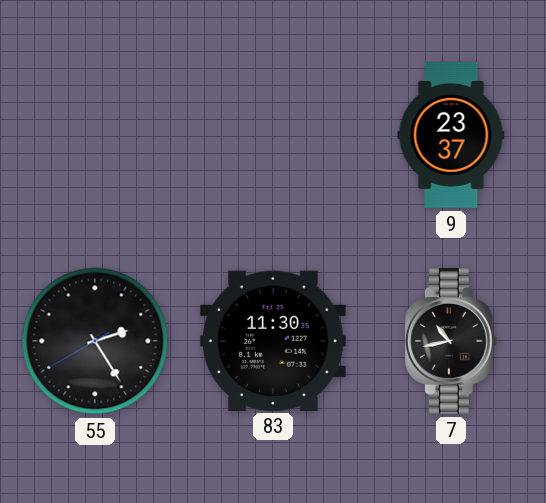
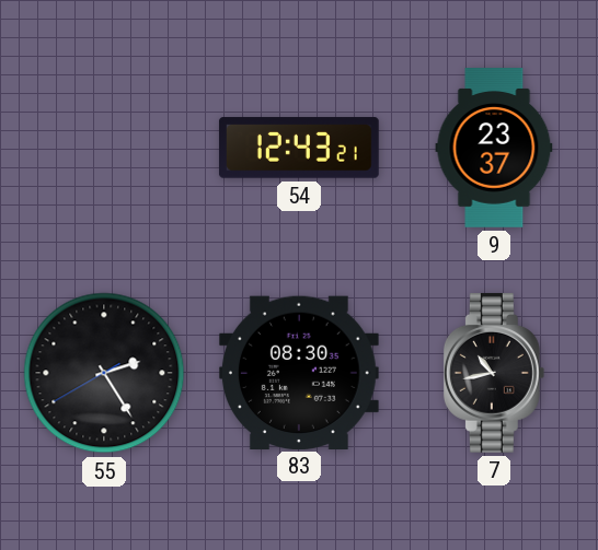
54: none -> 12:43 (299, 148)
83: 11:30 -> 08:30 (299, 372)
